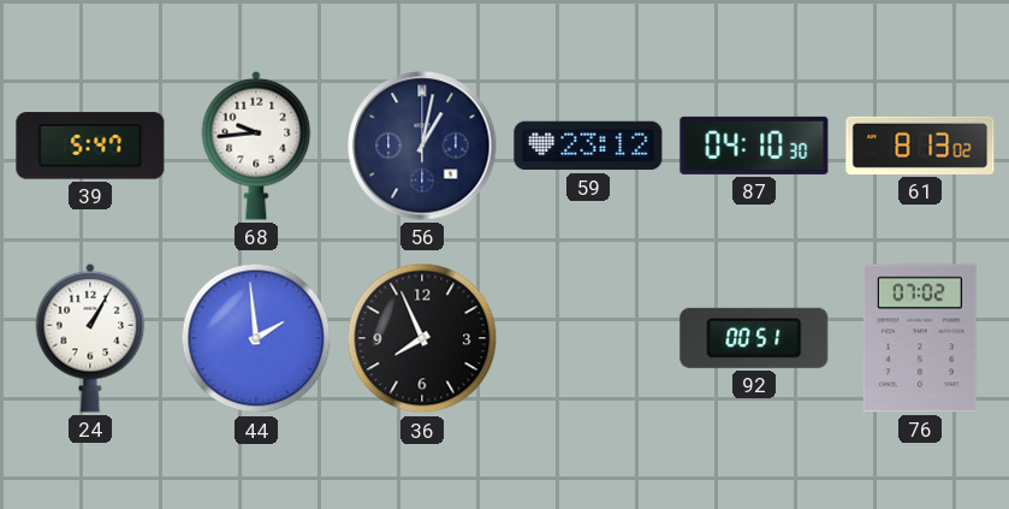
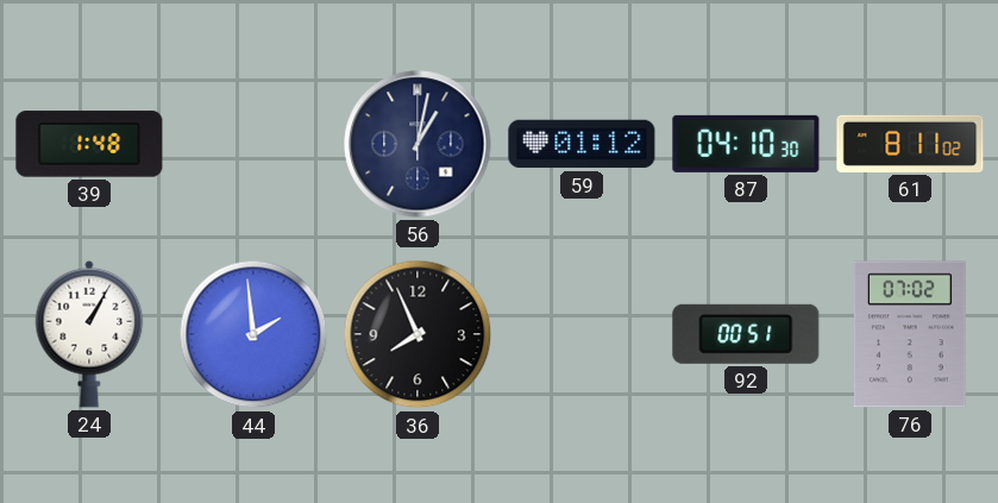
39: 5:47 -> 1:48 (89, 144)
68: 9:44 -> none (256, 146)
59: 23:12 -> 01:12 (582, 144)
61: 8:13 -> 8:11 (910, 144)
